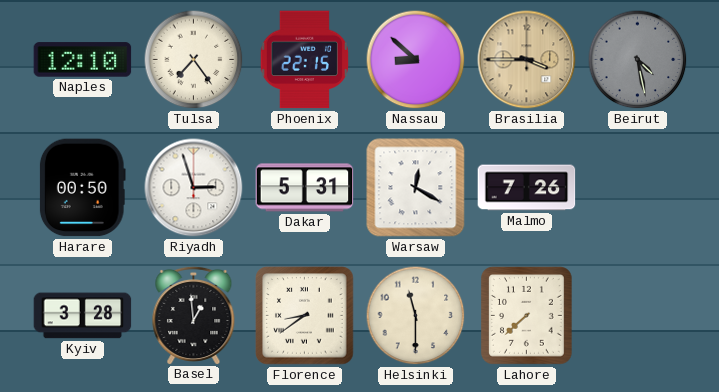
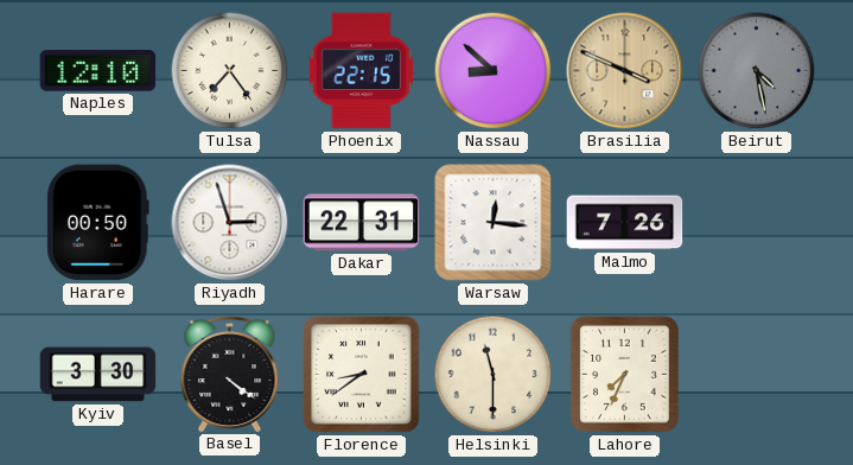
Brasilia: 3:45 -> 3:49 (625, 71)
Dakar: 5:31 -> 22:31 (362, 223)
Warsaw: 12:20 -> 12:16 (494, 223)
Kyiv: 3:28 -> 3:30 (98, 375)
Basel: 12:59 -> 4:21 (230, 374)
Lahore: 7:38 -> 7:34 (624, 374)
